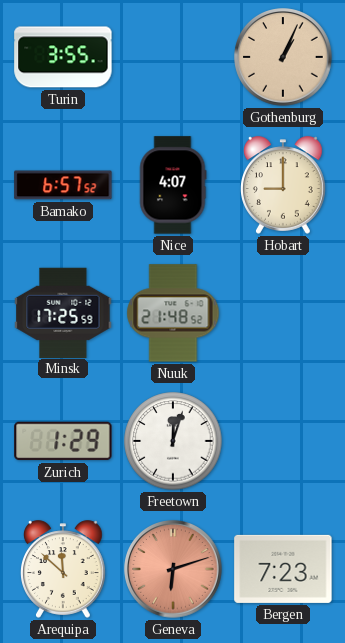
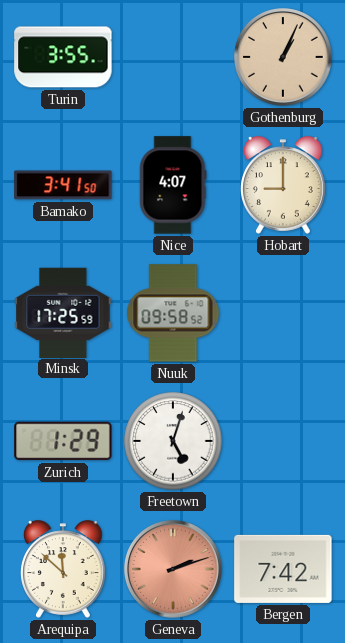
Bamako: 6:57 -> 3:41 (63, 185)
Nuuk: 21:48 -> 09:58 (173, 313)
Freetown: 12:03 -> 5:03 (173, 441)
Geneva: 6:12 -> 2:12 (173, 569)
Bergen: 7:23 -> 7:42 (283, 569)
